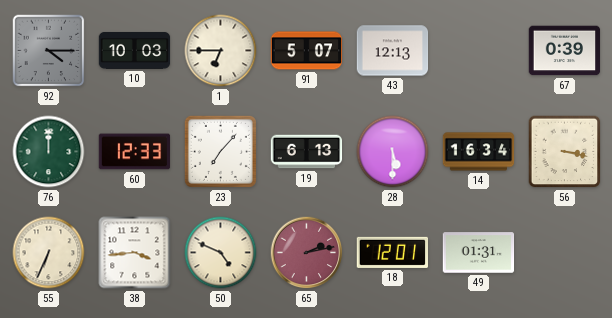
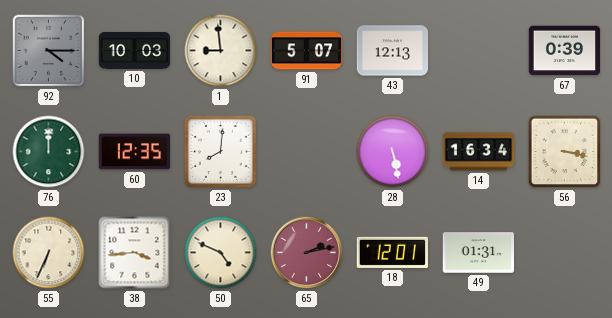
1: 6:45 -> 8:59 (221, 51)
60: 12:33 -> 12:35 (135, 152)
23: 7:07 -> 8:01 (220, 151)
19: 6:13 -> none (307, 152)
28: 5:30 -> 5:28 (393, 152)
